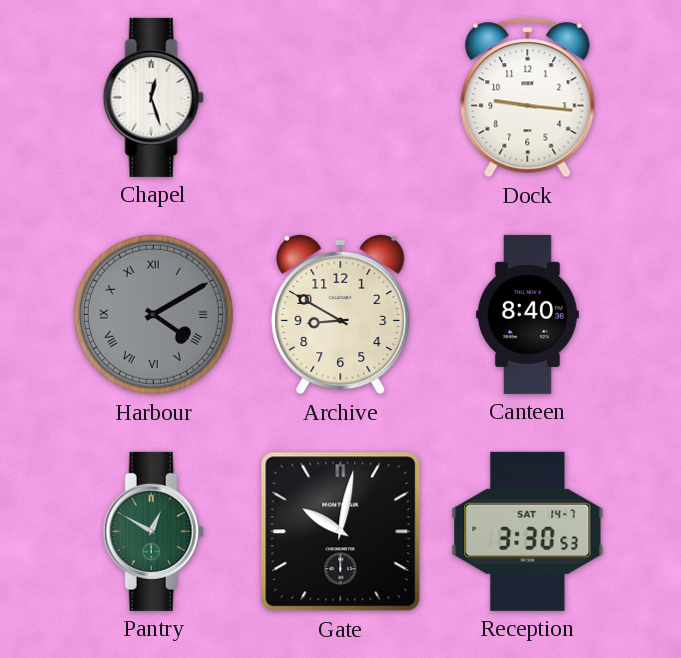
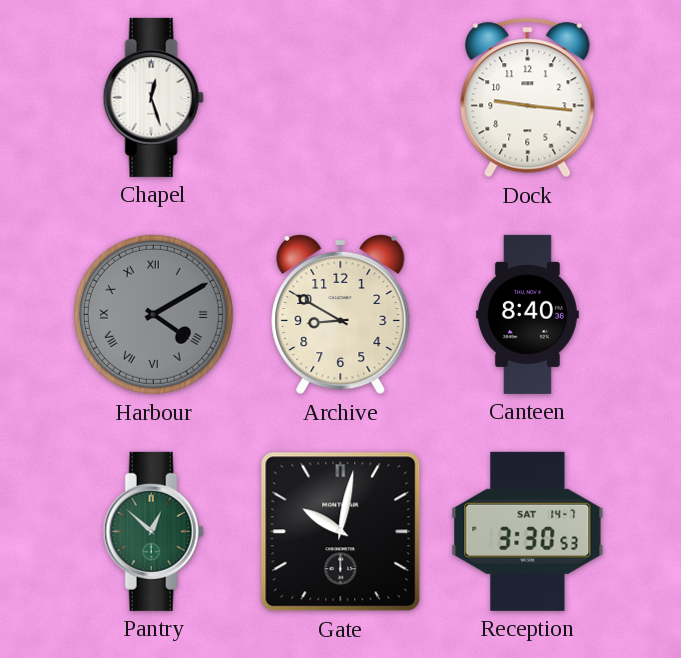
Pantry: 12:50 -> 12:52 (153, 531)
